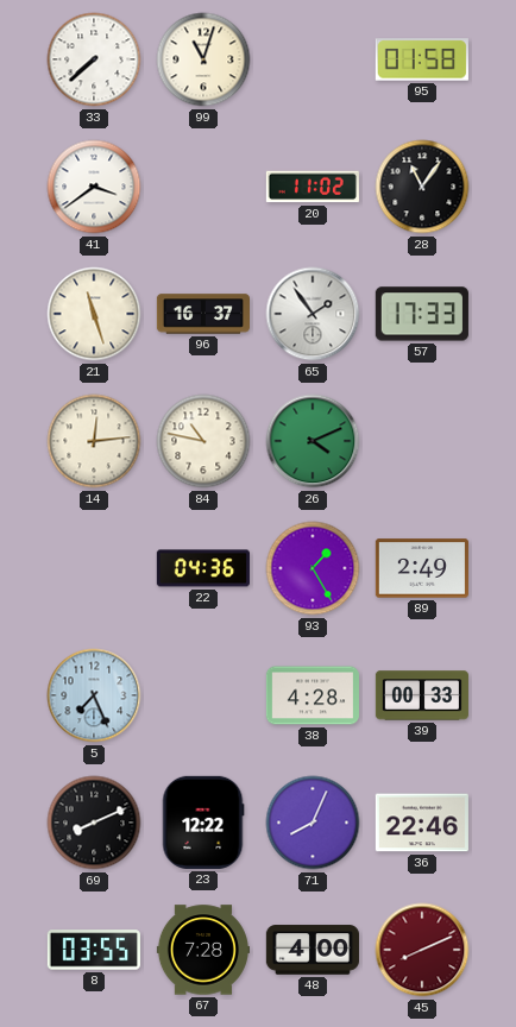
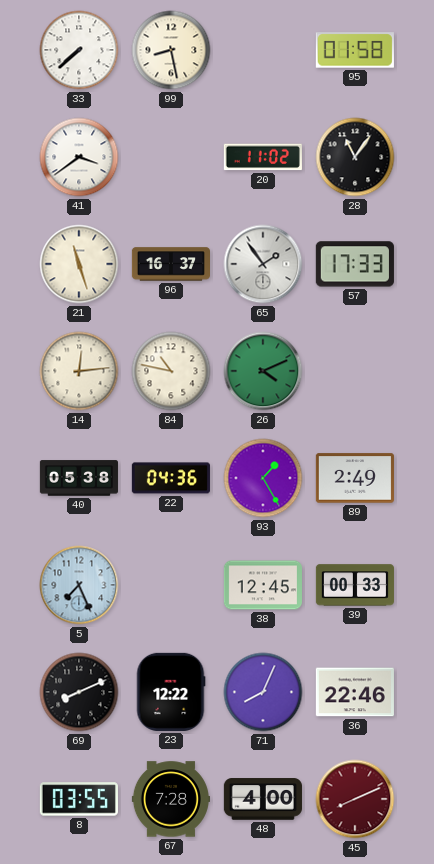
99: 11:03 -> 8:28 (171, 50)
40: none -> 05:38 (79, 478)
38: 4:28 -> 12:45 (263, 585)
